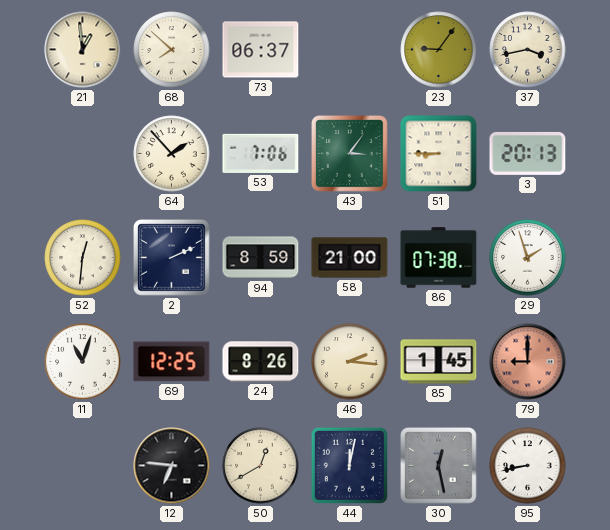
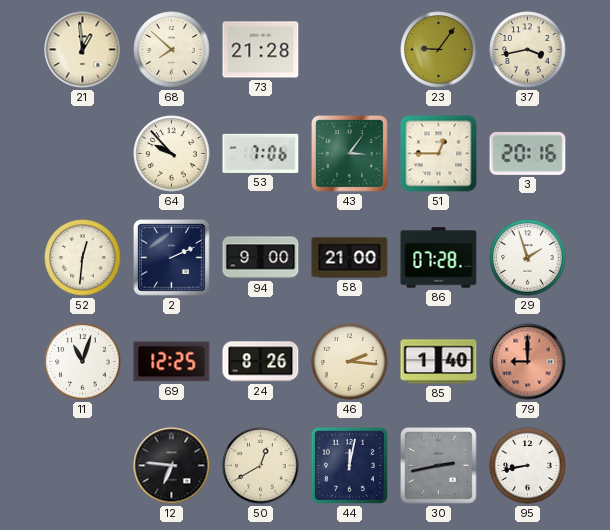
73: 06:37 -> 21:28 (261, 50)
64: 1:53 -> 9:53 (172, 154)
51: 8:45 -> 12:45 (439, 154)
3: 20:13 -> 20:16 (528, 153)
94: 8:59 -> 9:00 (261, 258)
86: 07:38 -> 07:28 (439, 258)
85: 1:45 -> 1:40 (439, 362)
30: 12:28 -> 2:43 (439, 466)
